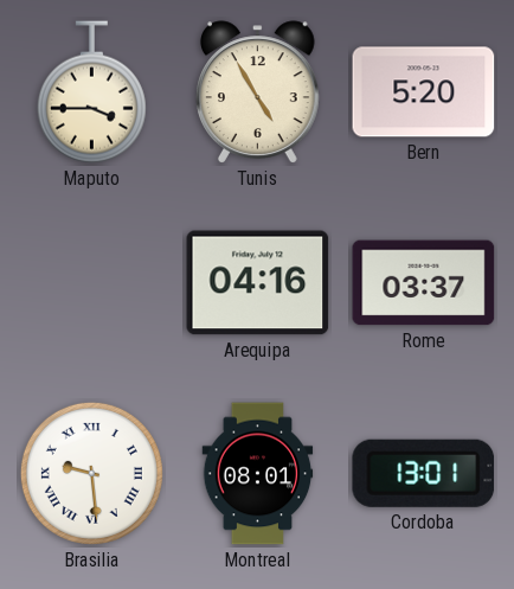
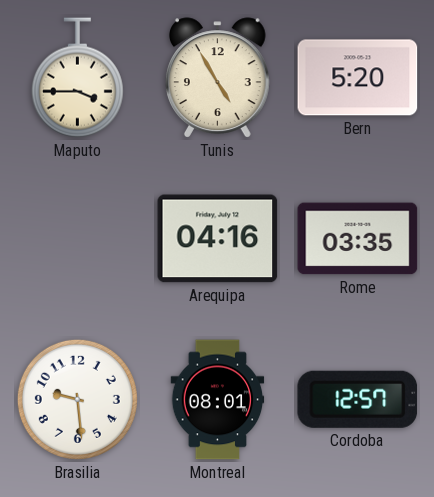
Rome: 03:37 -> 03:35 (358, 239)
Brasilia numerals: Roman -> Arabic (77, 399)
Cordoba: 13:01 -> 12:57 (358, 399)
